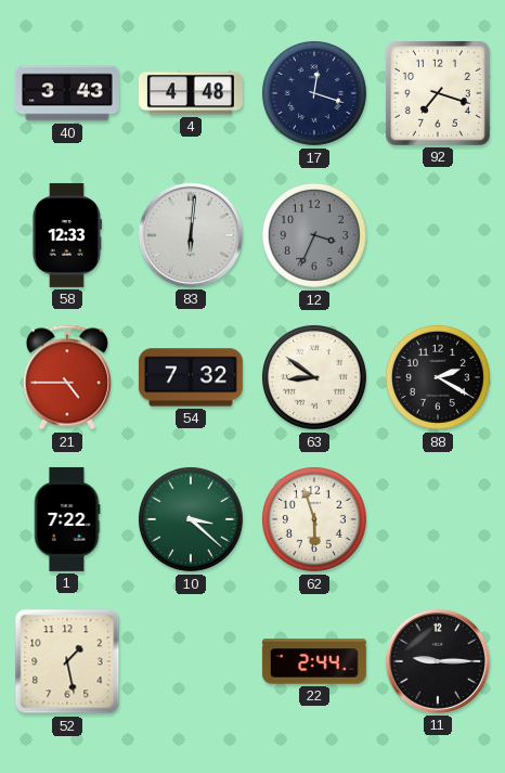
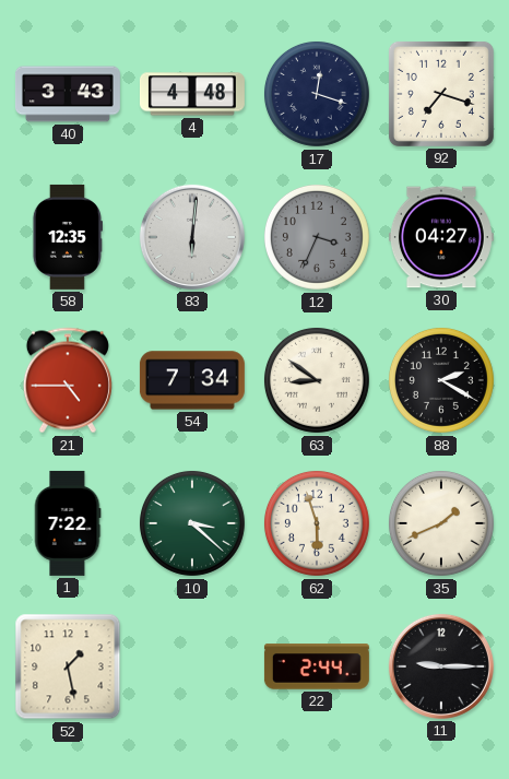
58: 12:33 -> 12:35 (67, 237)
30: none -> 04:27 (441, 237)
54: 7:32 -> 7:34 (192, 380)
35: none -> 1:41 (441, 523)
